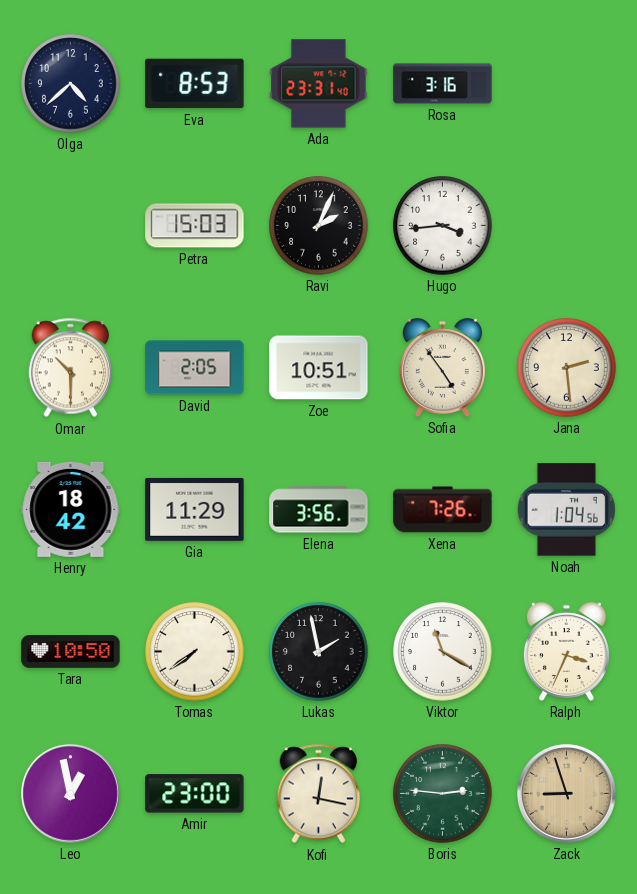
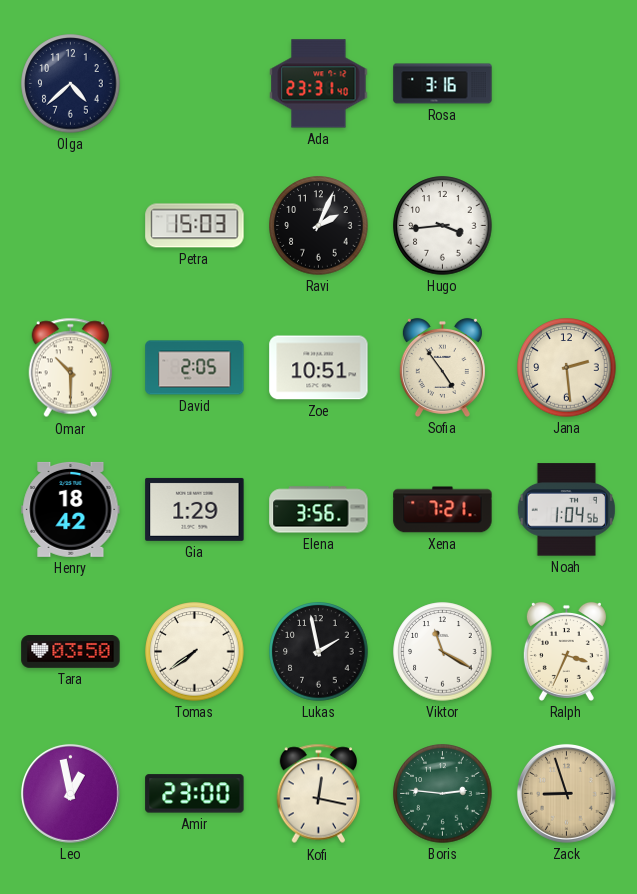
Eva: 8:53 -> none (195, 84)
Gia: 11:29 -> 1:29 (195, 509)
Xena: 7:26 -> 7:21 (443, 510)
Tara: 10:50 -> 03:50 (71, 652)
